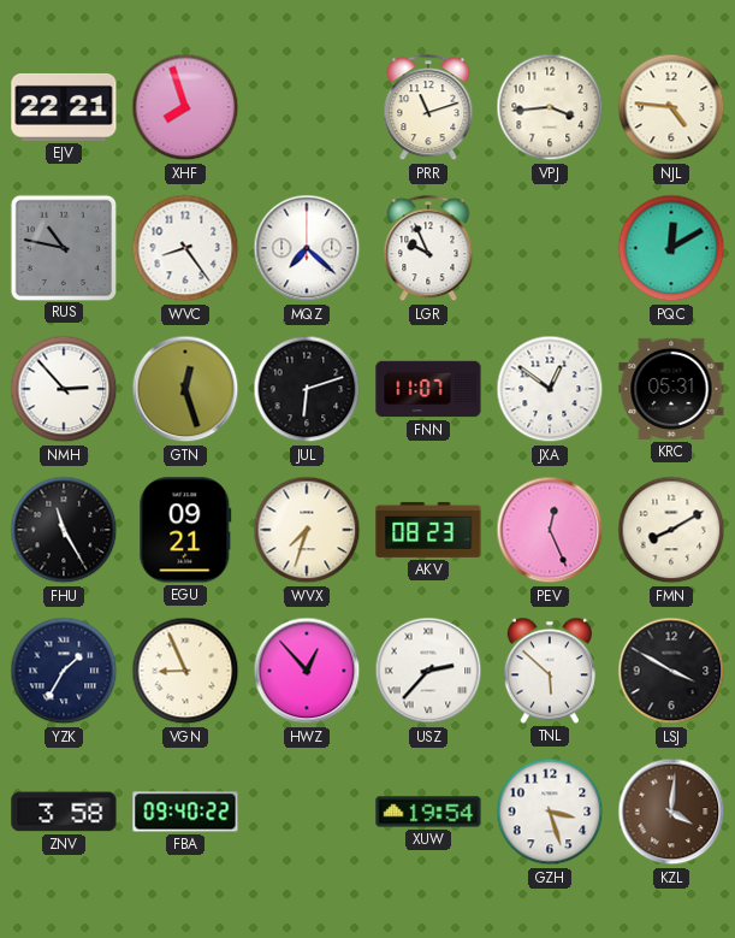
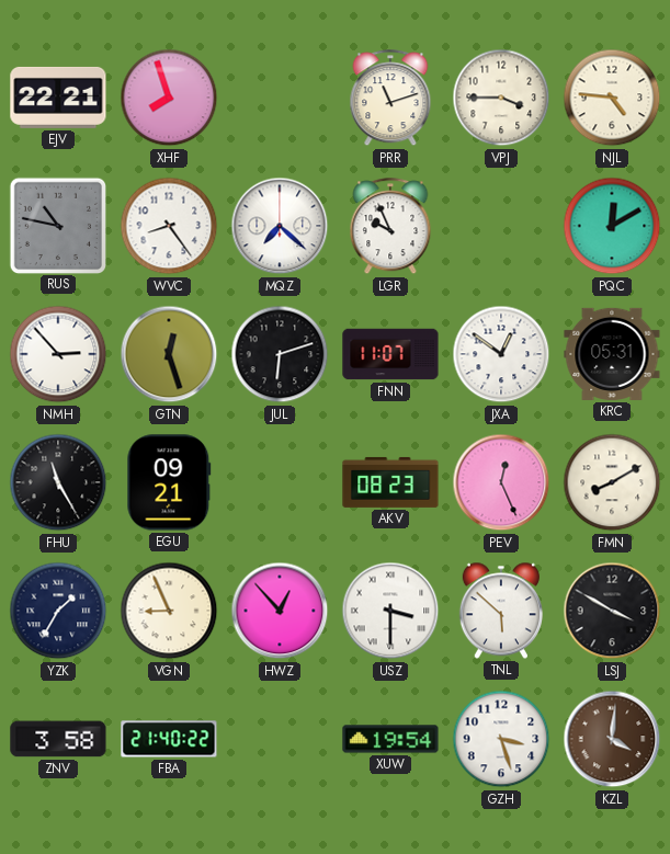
VPJ: 3:44 -> 3:45 (501, 98)
WVX: 7:33 -> none (307, 530)
USZ: 2:37 -> 3:30 (390, 611)
FBA: 09:40 -> 21:40 (169, 739)
